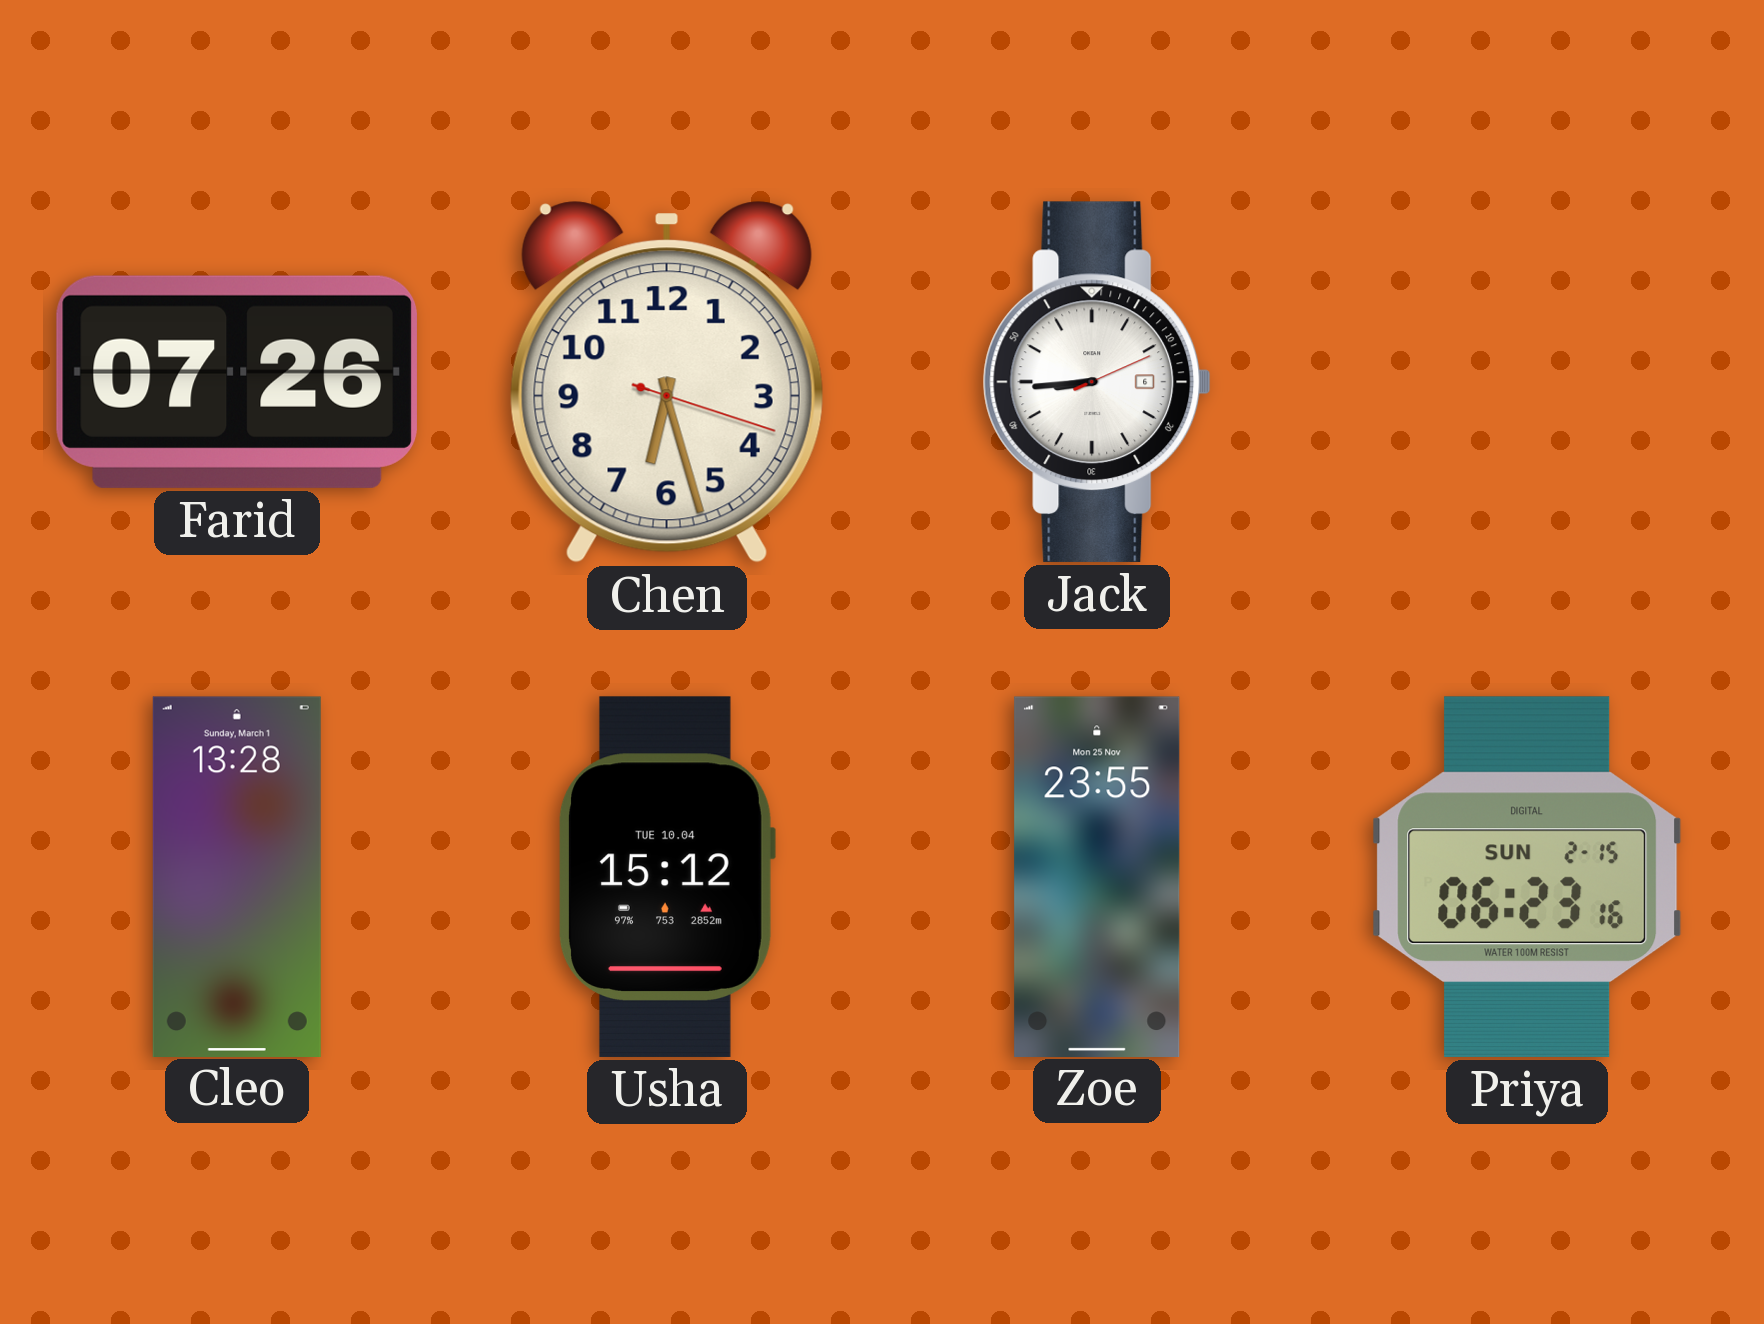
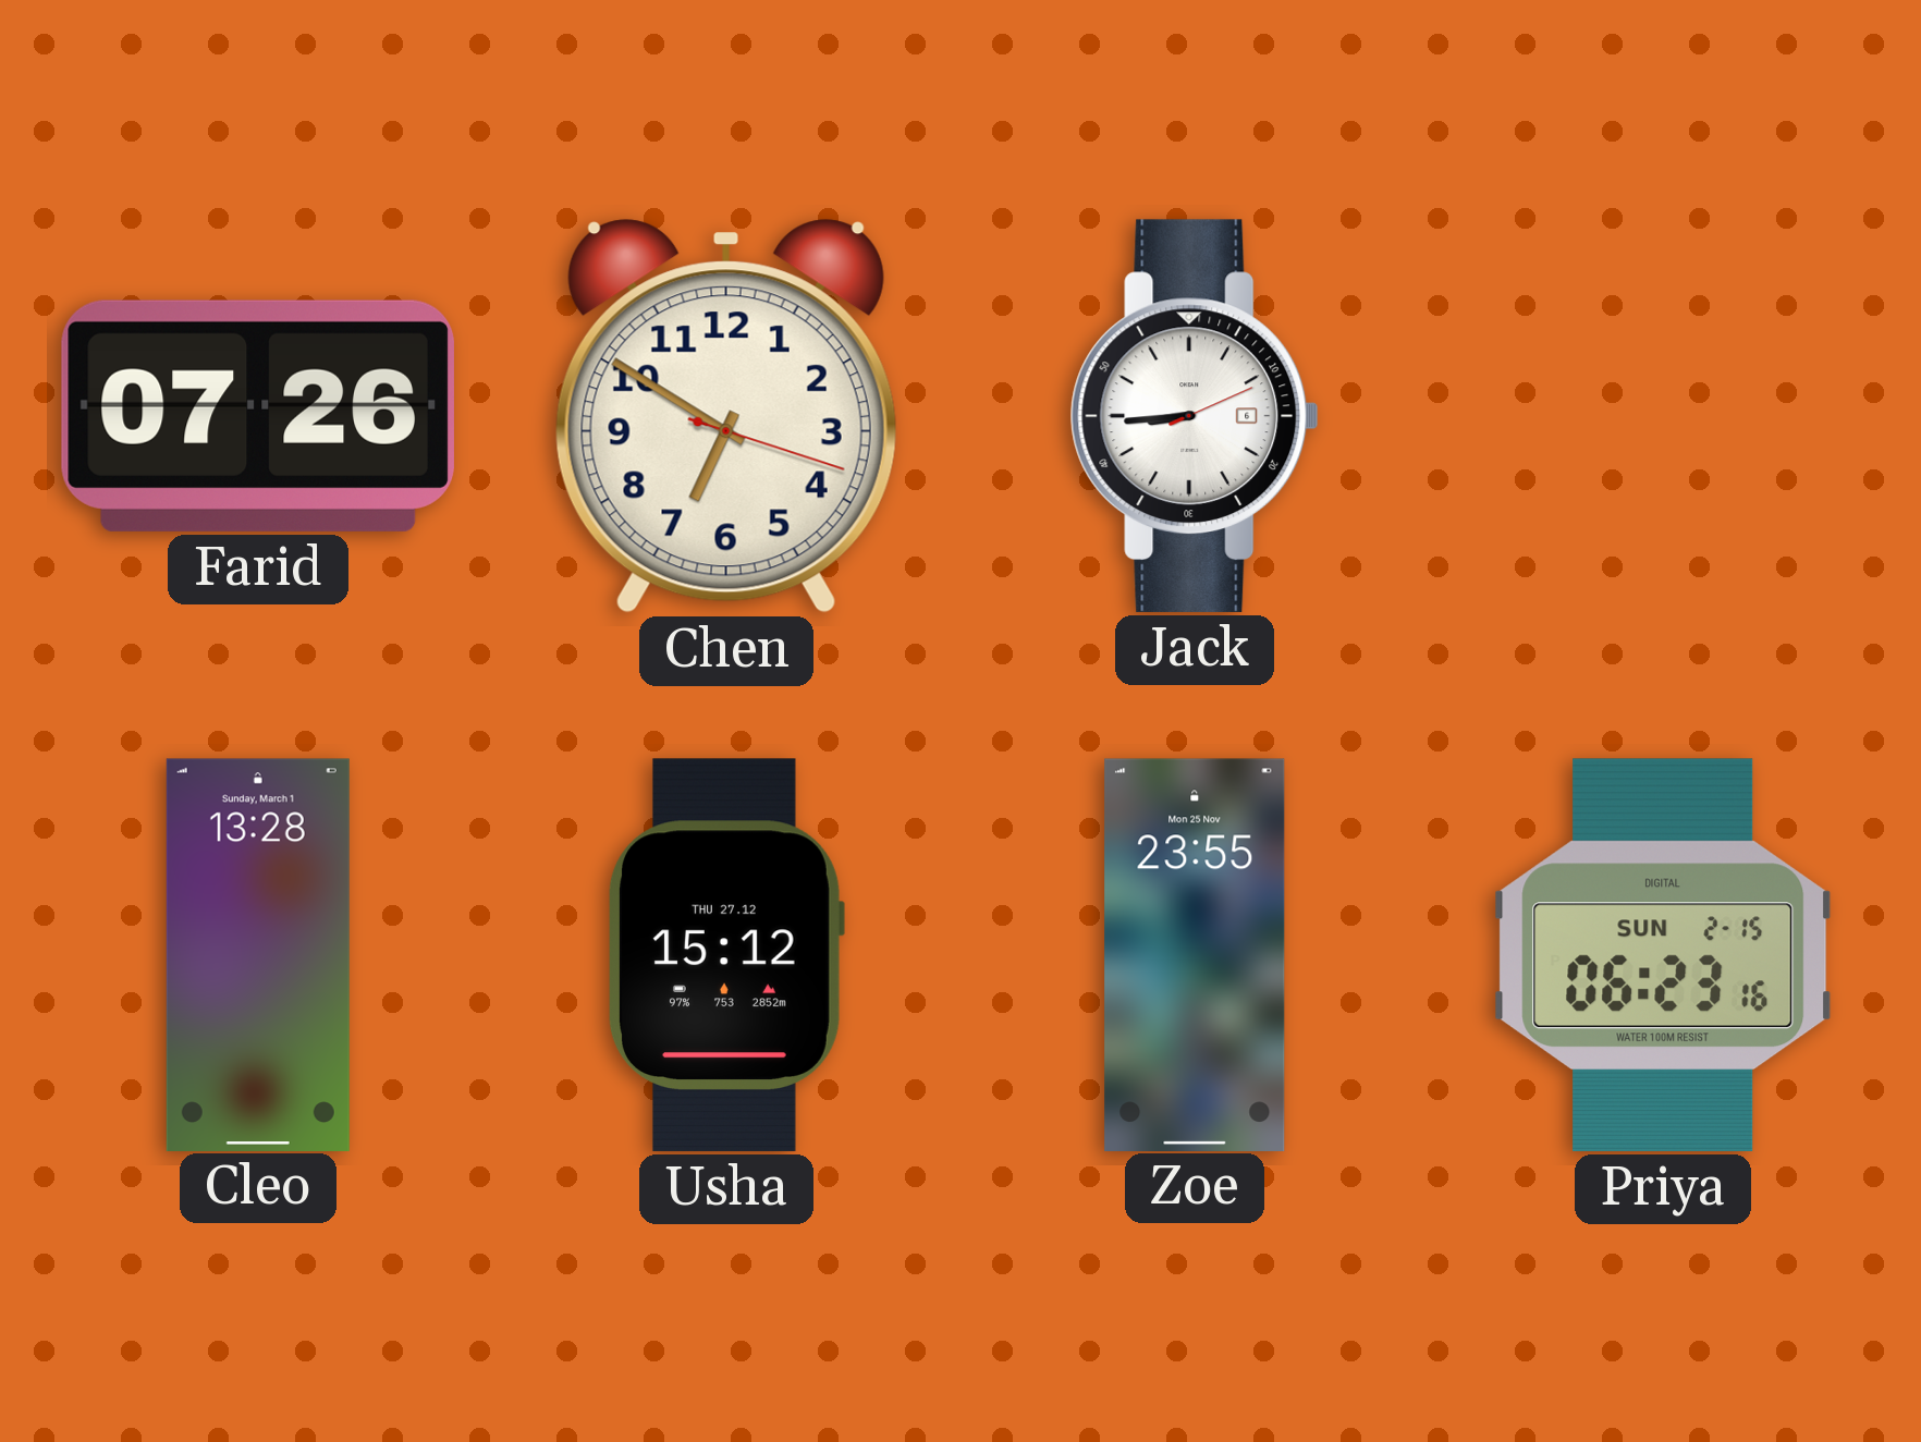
Chen: 6:27 -> 6:50 (726, 416)
Usha date: TUE 10.04 -> THU 27.12 (726, 955)
